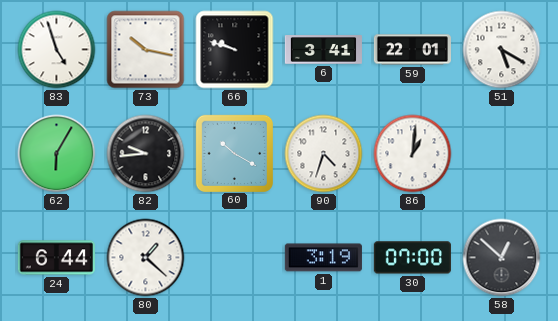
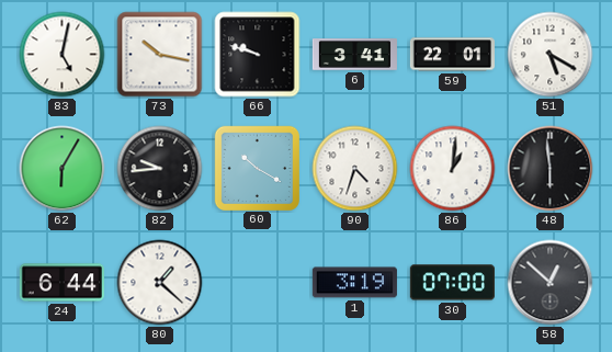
83: 4:57 -> 5:02 (63, 55)
48: none -> 5:59 (551, 169)
